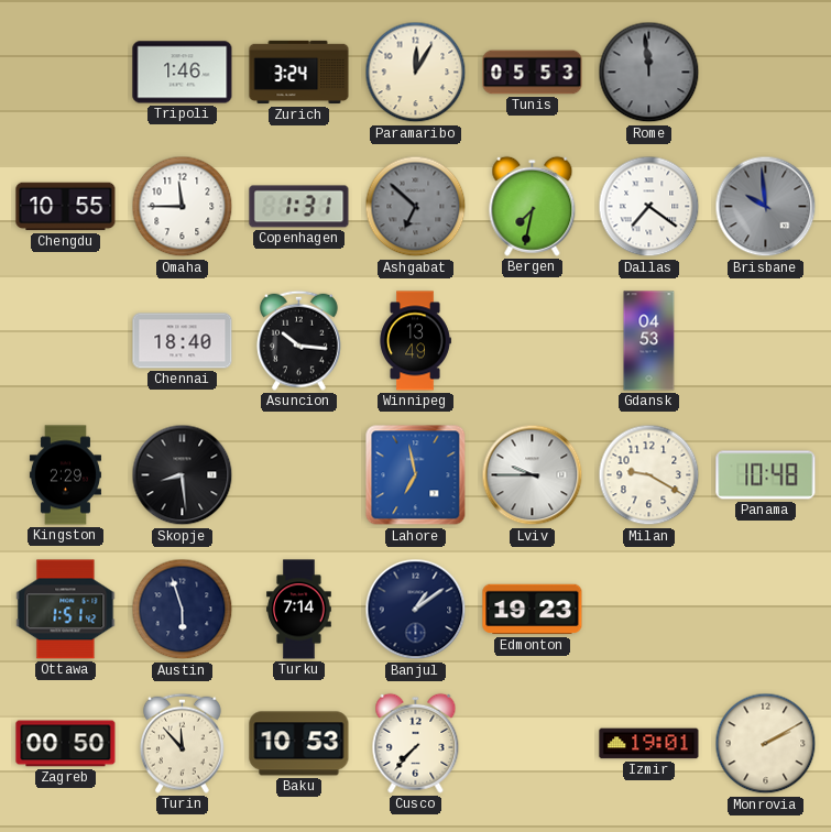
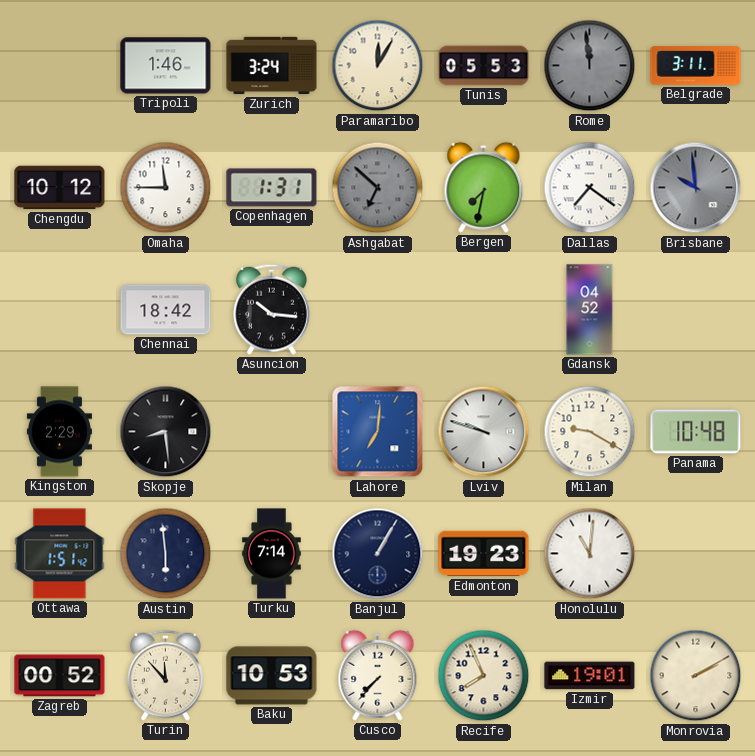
Belgrade: none -> 3:11 (696, 66)
Chengdu: 10:55 -> 10:12 (60, 188)
Chennai: 18:40 -> 18:42 (166, 310)
Winnipeg: 13:49 -> none (415, 341)
Gdansk: 04:53 -> 04:52 (590, 310)
Lahore: 6:58 -> 7:01 (378, 432)
Lviv: 9:45 -> 9:48 (484, 432)
Austin: 5:57 -> 5:59 (166, 554)
Banjul: 1:09 -> 1:05 (378, 554)
Honolulu: none -> 11:01 (590, 554)
Zagreb: 00:50 -> 00:52 (60, 676)
Recife: none -> 7:56 (484, 676)
